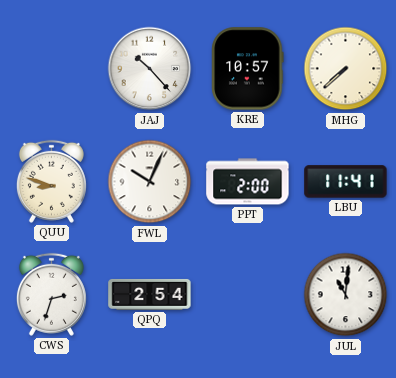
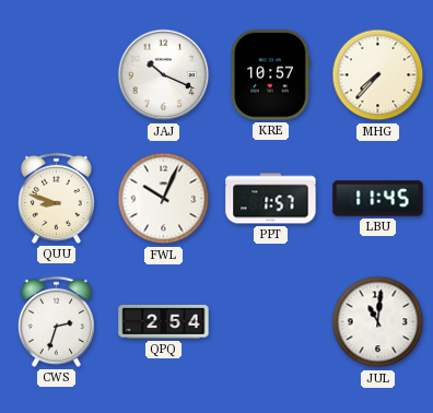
JAJ: 10:23 -> 10:19 (164, 75)
MHG: 7:38 -> 7:37 (378, 75)
PPT: 2:00 -> 1:57 (271, 199)
LBU: 11:41 -> 11:45 (378, 199)
